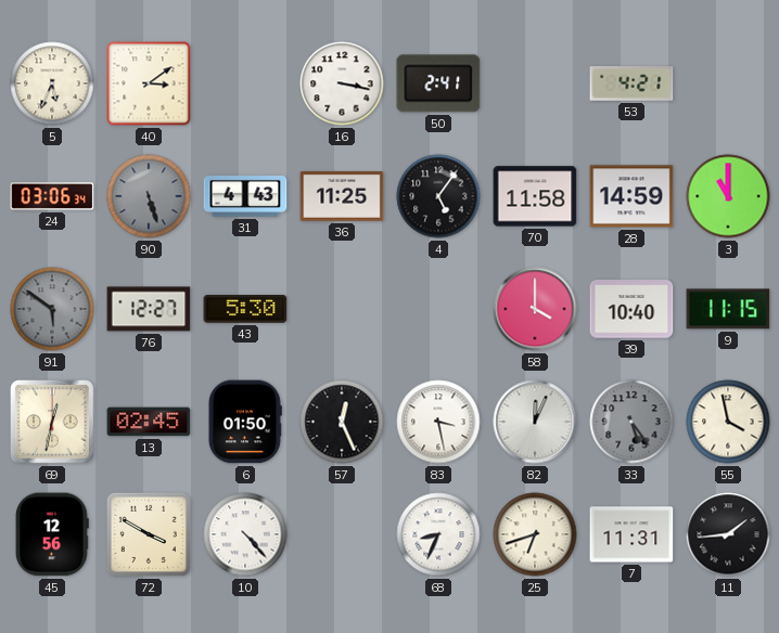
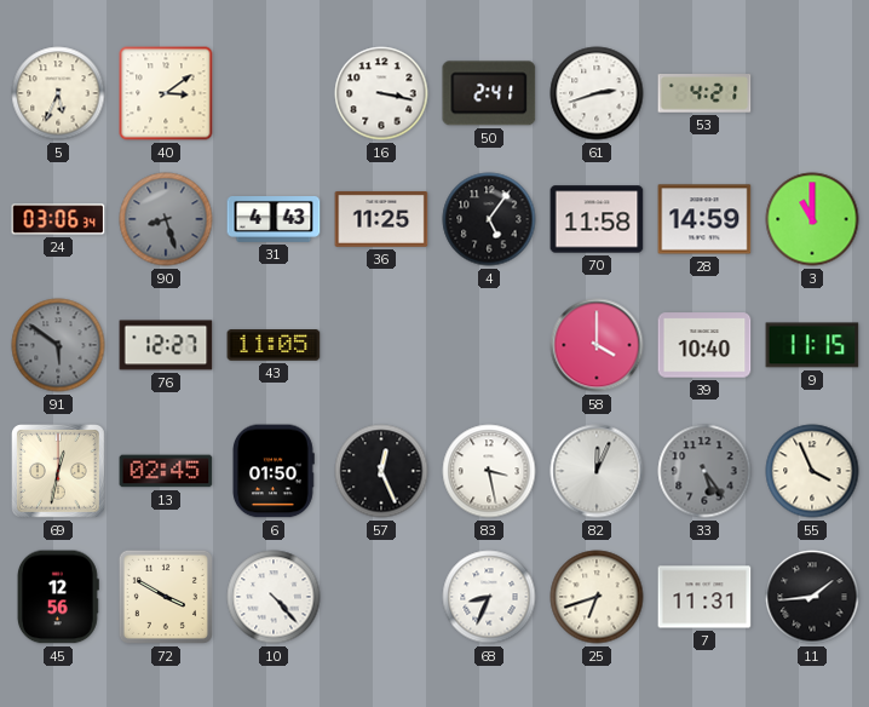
61: none -> 2:42 (597, 93)
90: 5:27 -> 8:27 (166, 219)
43: 5:30 -> 11:05 (274, 345)
55: 3:58 -> 3:56 (812, 471)
